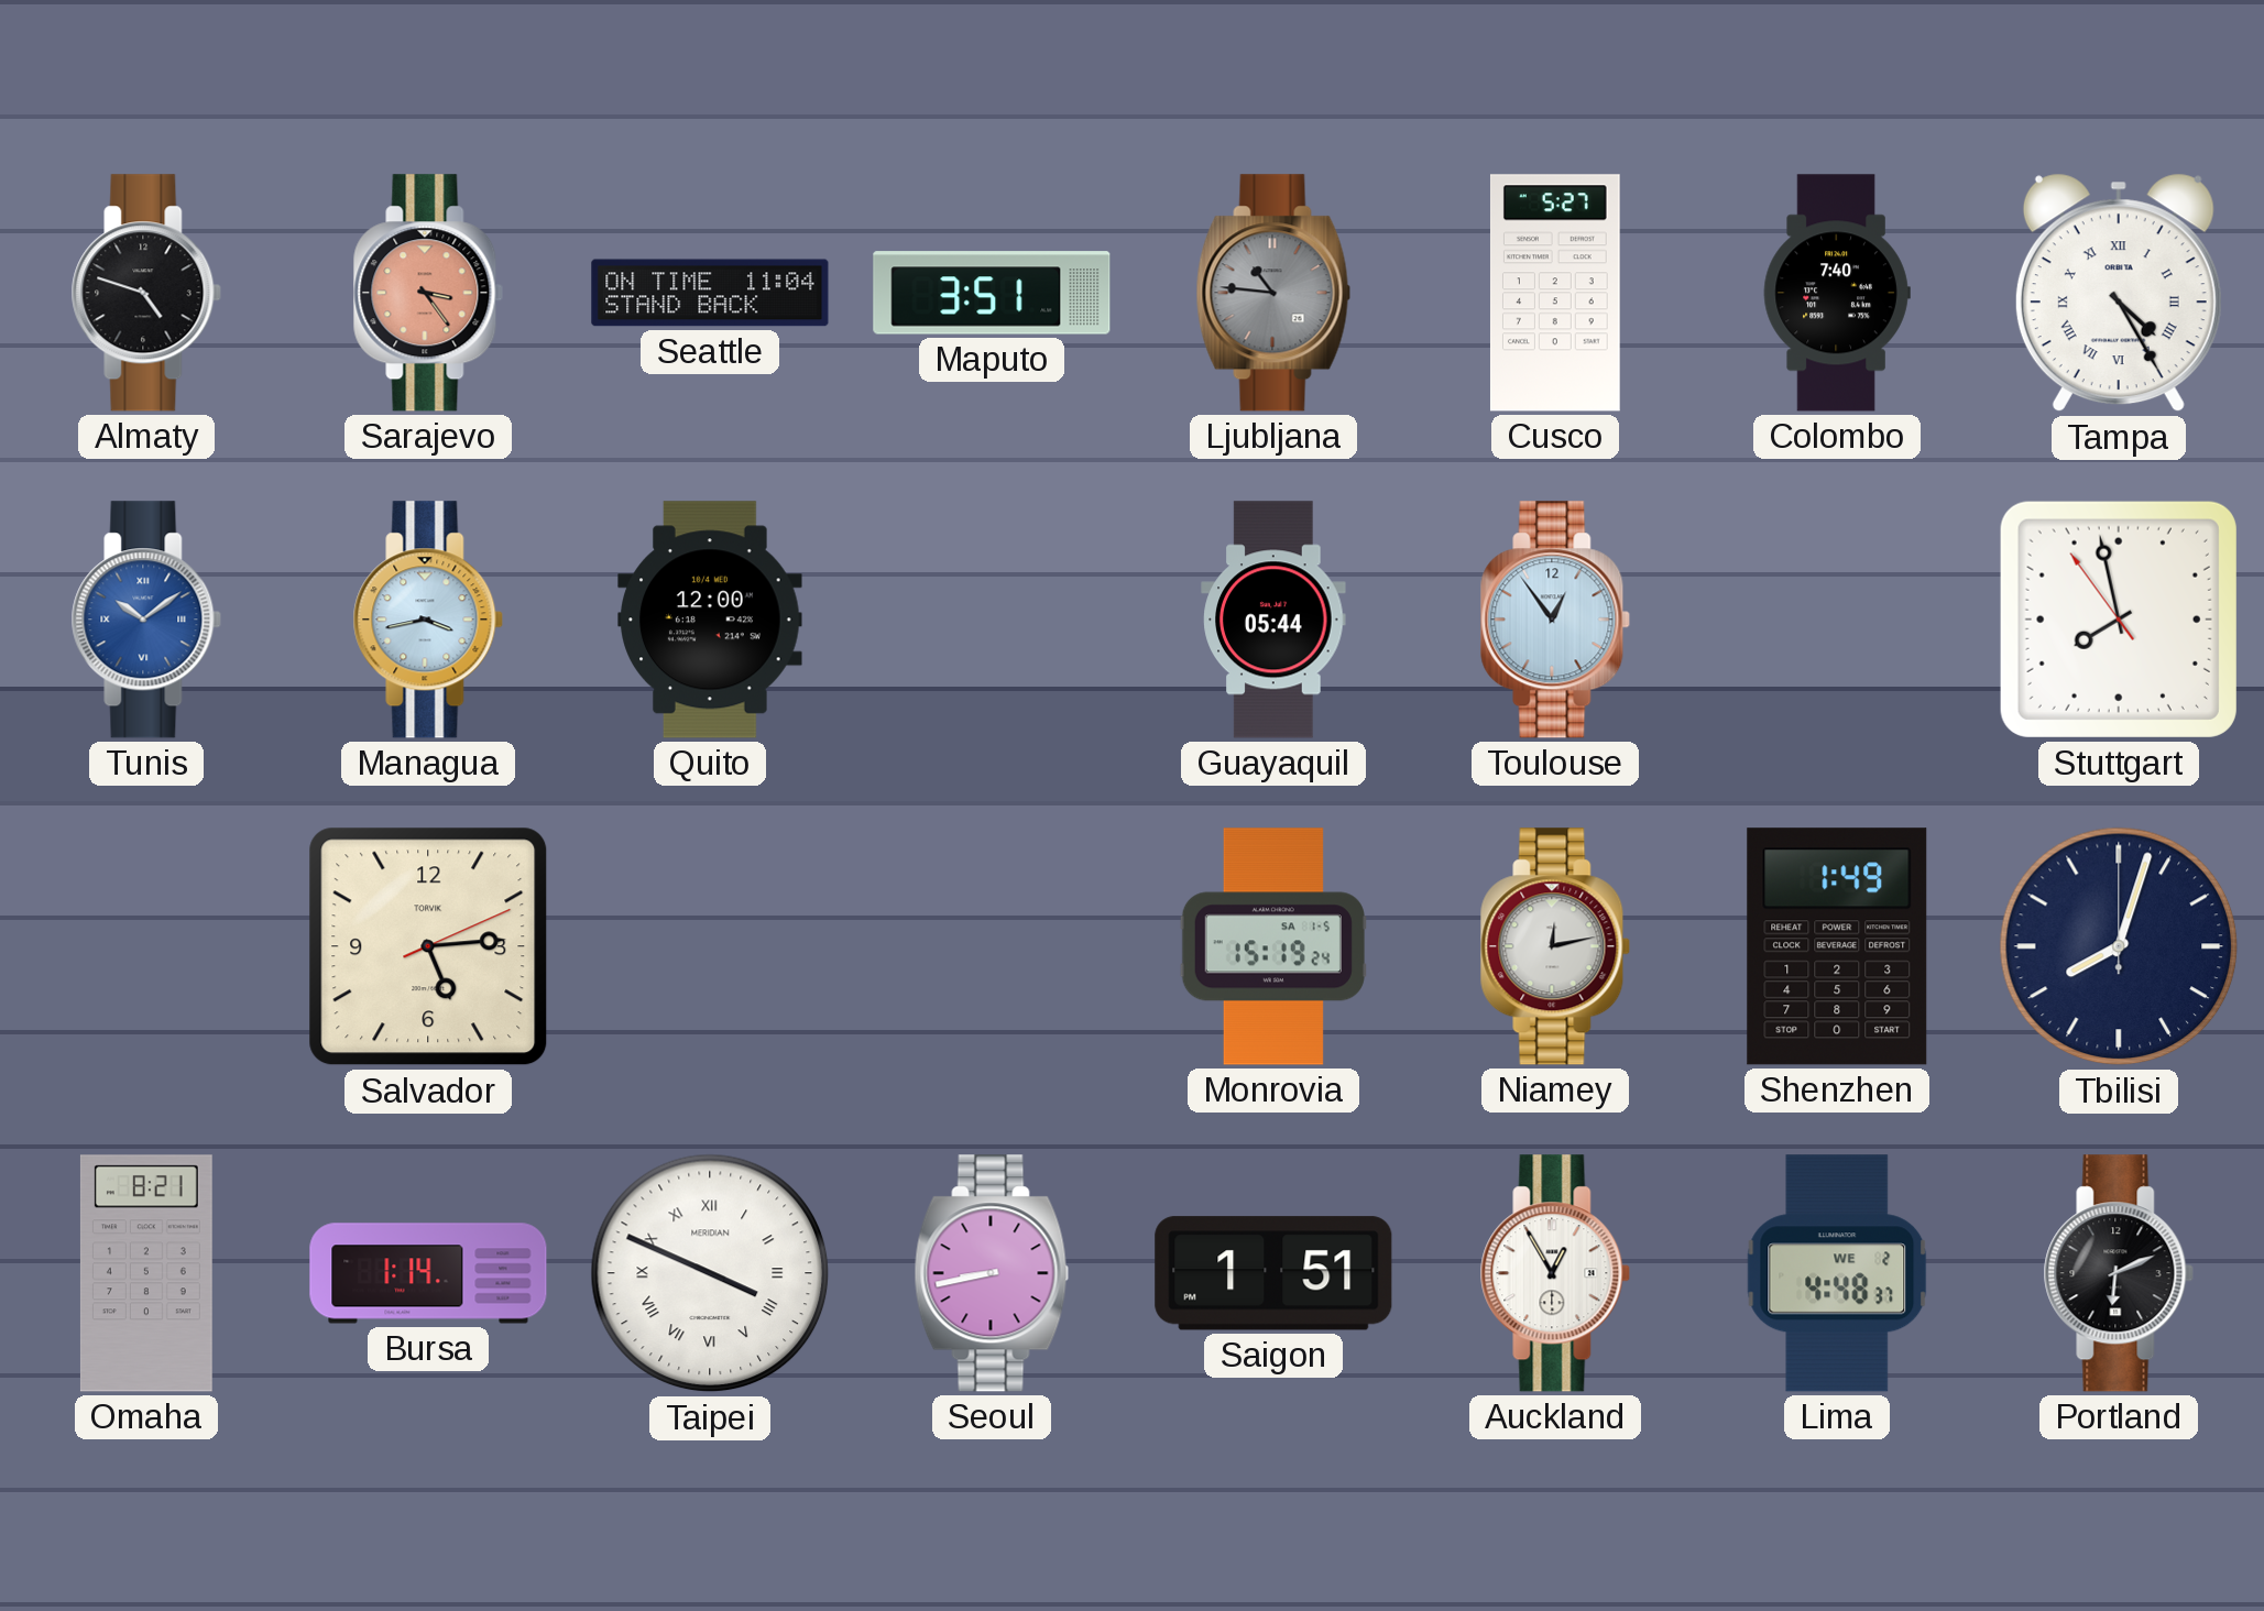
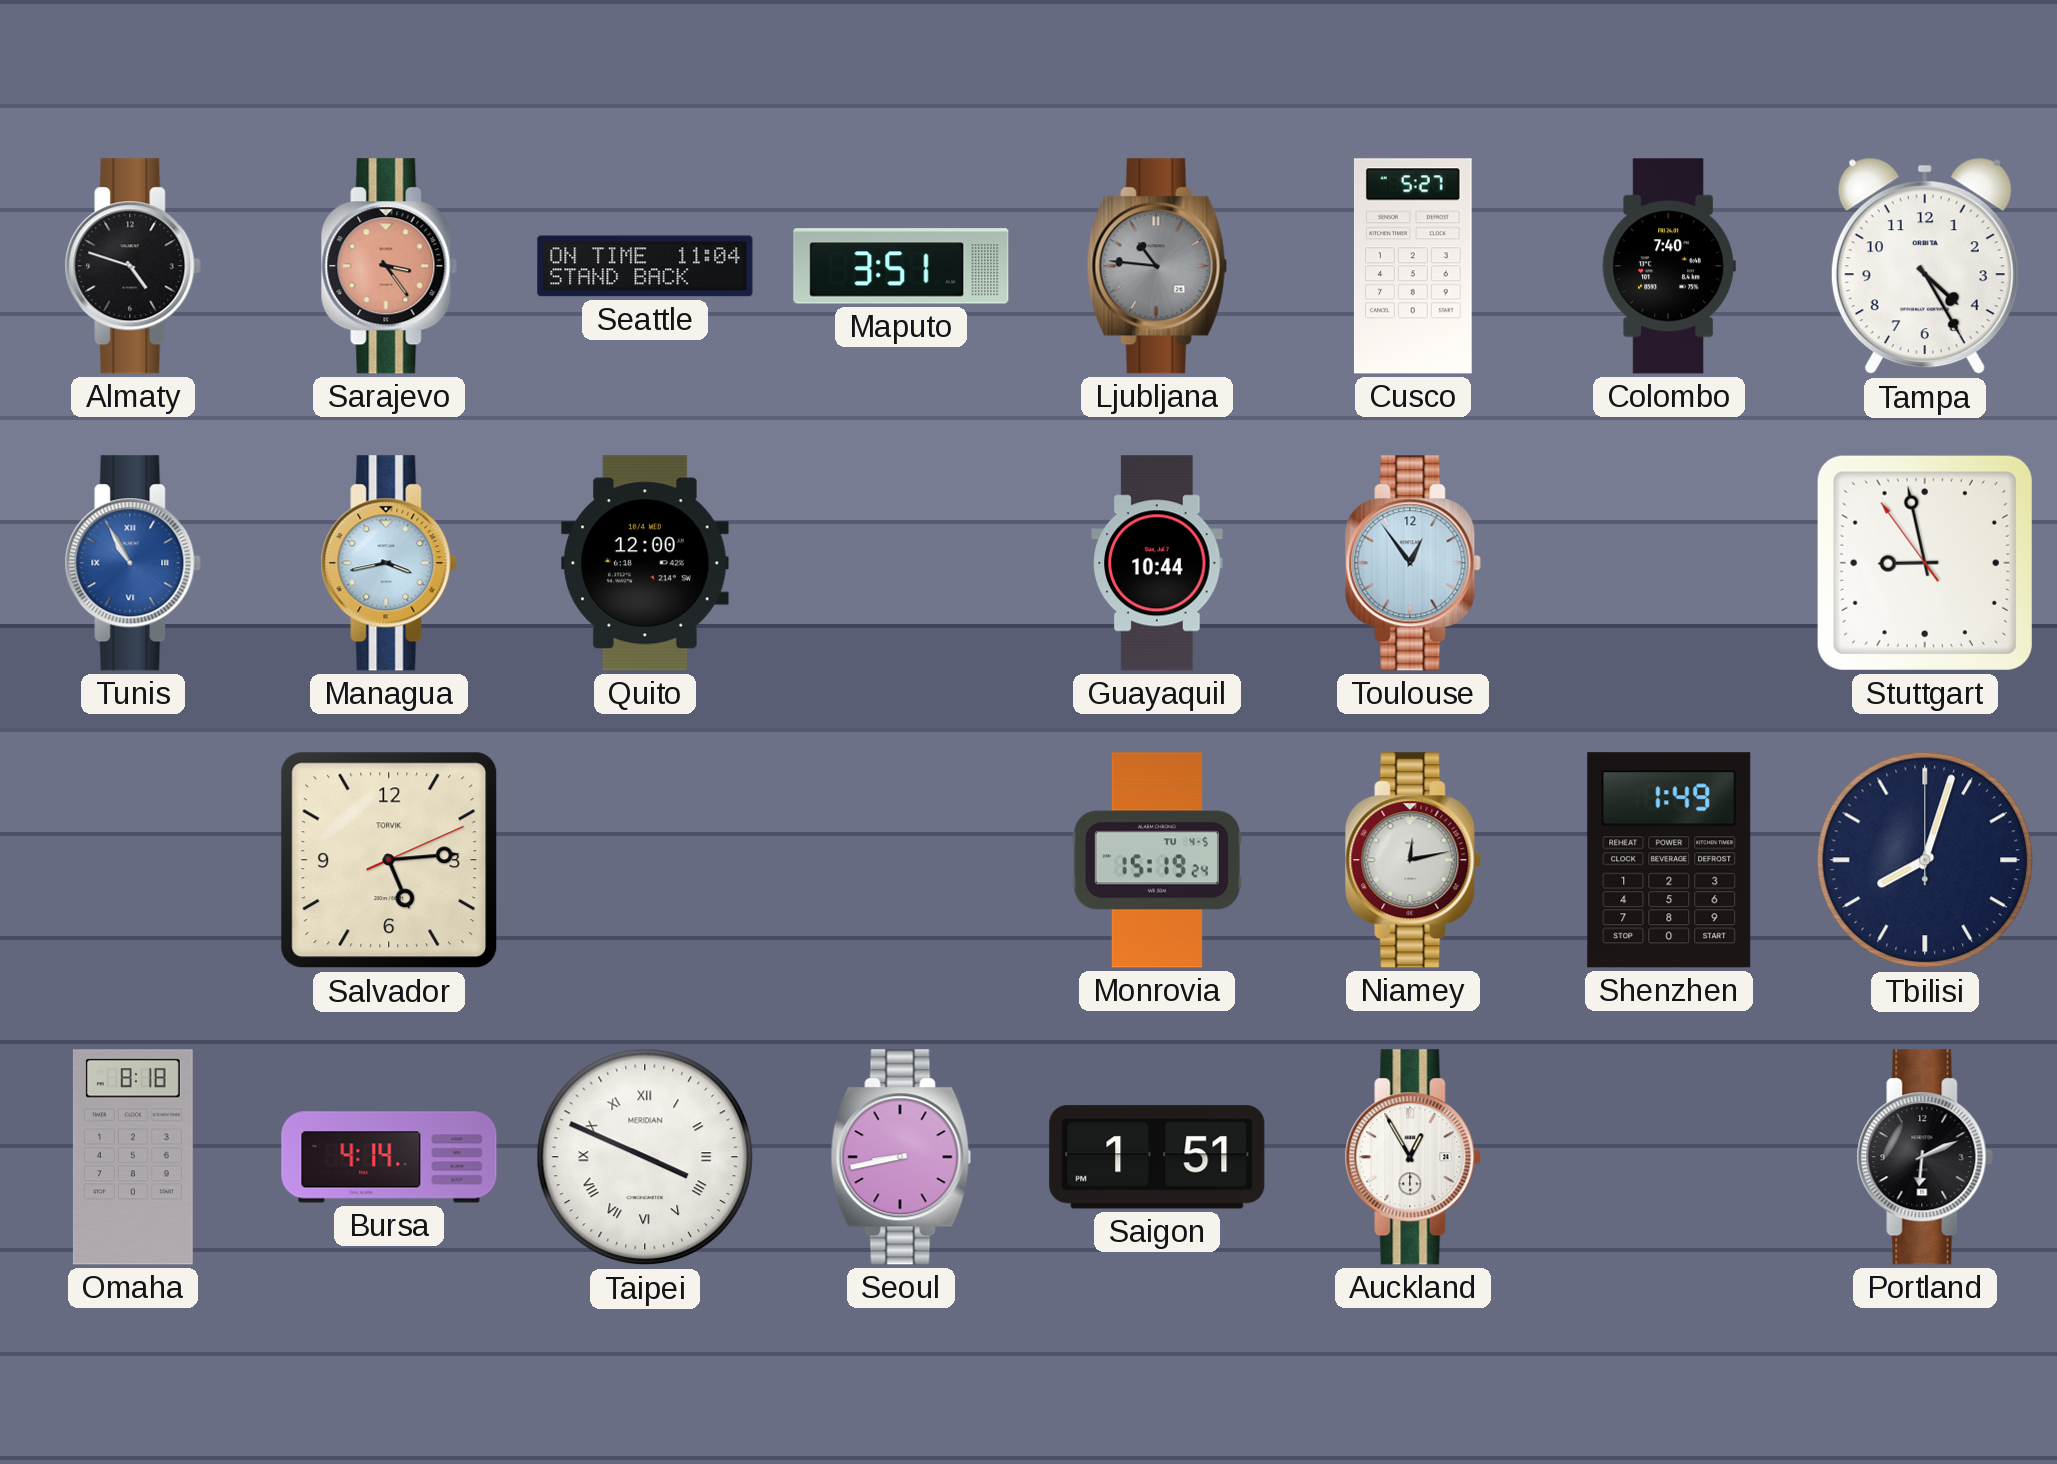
Tampa numerals: Roman -> Arabic (1925, 266)
Tunis: 10:09 -> 10:55 (133, 563)
Guayaquil: 05:44 -> 10:44 (1157, 563)
Stuttgart: 7:57 -> 8:57 (1925, 563)
Monrovia date: SA 1-5 -> TU 4-5 (1157, 860)
Omaha: 8:21 -> 8:18 (133, 1157)
Bursa: 1:14 -> 4:14 (389, 1157)
Lima: 4:48 -> none (1837, 1273)
